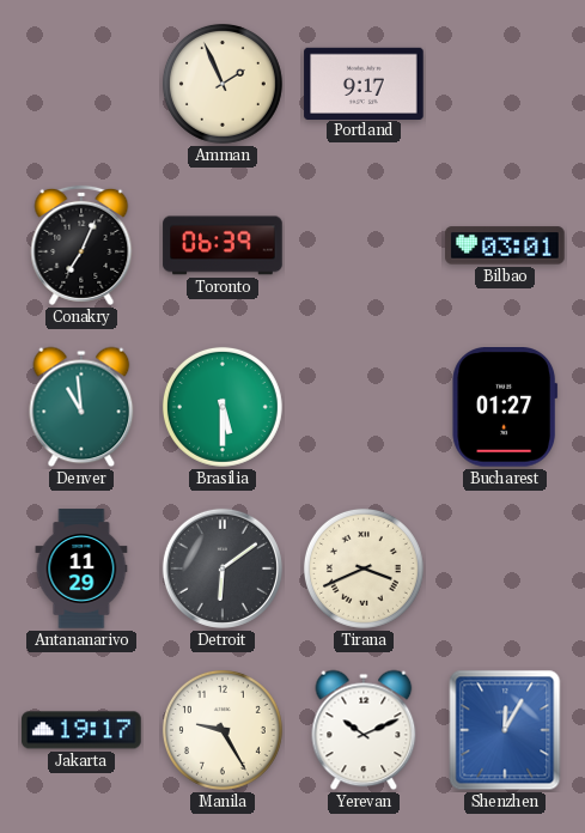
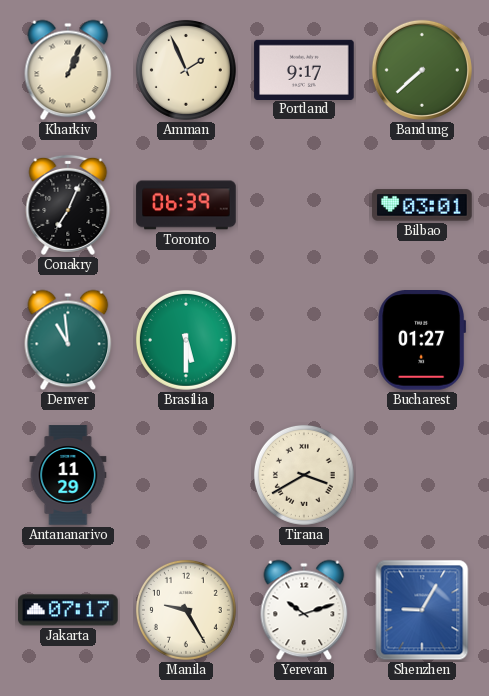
Kharkiv: none -> 1:04 (68, 70)
Bandung: none -> 7:38 (422, 70)
Detroit: 6:09 -> none (223, 568)
Tirana: 3:41 -> 3:40 (304, 475)
Jakarta: 19:17 -> 07:17 (68, 610)
Yerevan: 10:11 -> 10:12 (304, 610)
Shenzhen: 12:05 -> 9:05 (422, 610)
